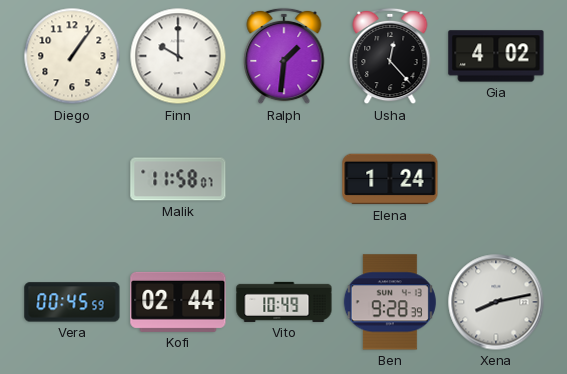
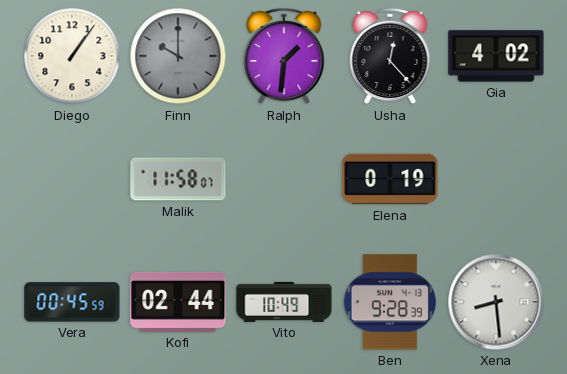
Finn dial: white -> grey (178, 56)
Elena: 1:24 -> 0:19 (390, 179)
Xena: 8:13 -> 8:29 (496, 302)
